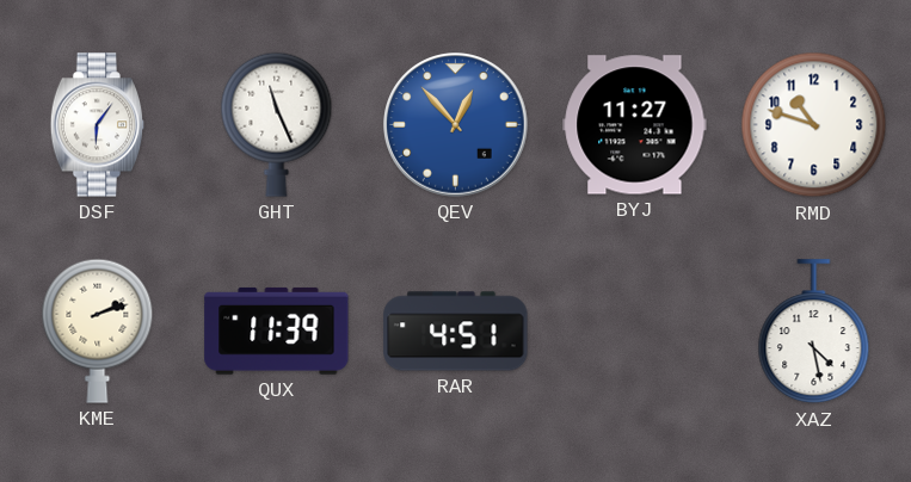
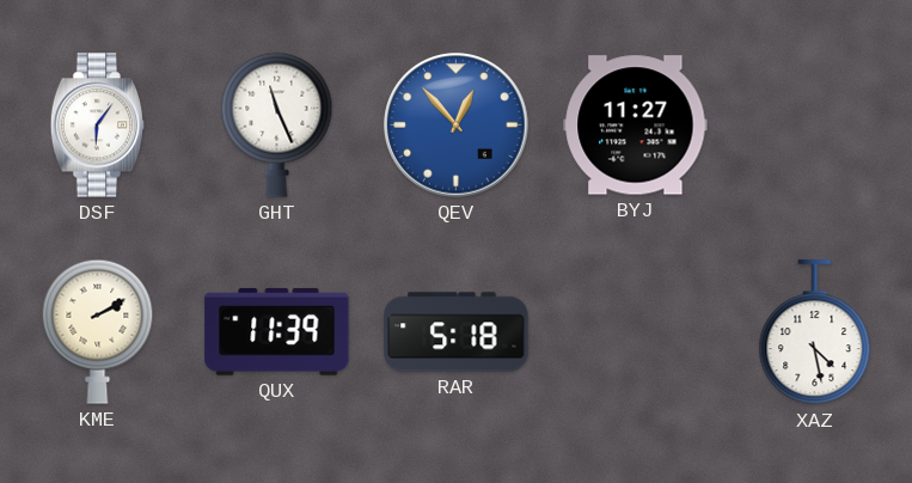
RMD: 10:48 -> none (814, 125)
KME: 2:12 -> 2:10 (98, 331)
RAR: 4:51 -> 5:18 (457, 332)
